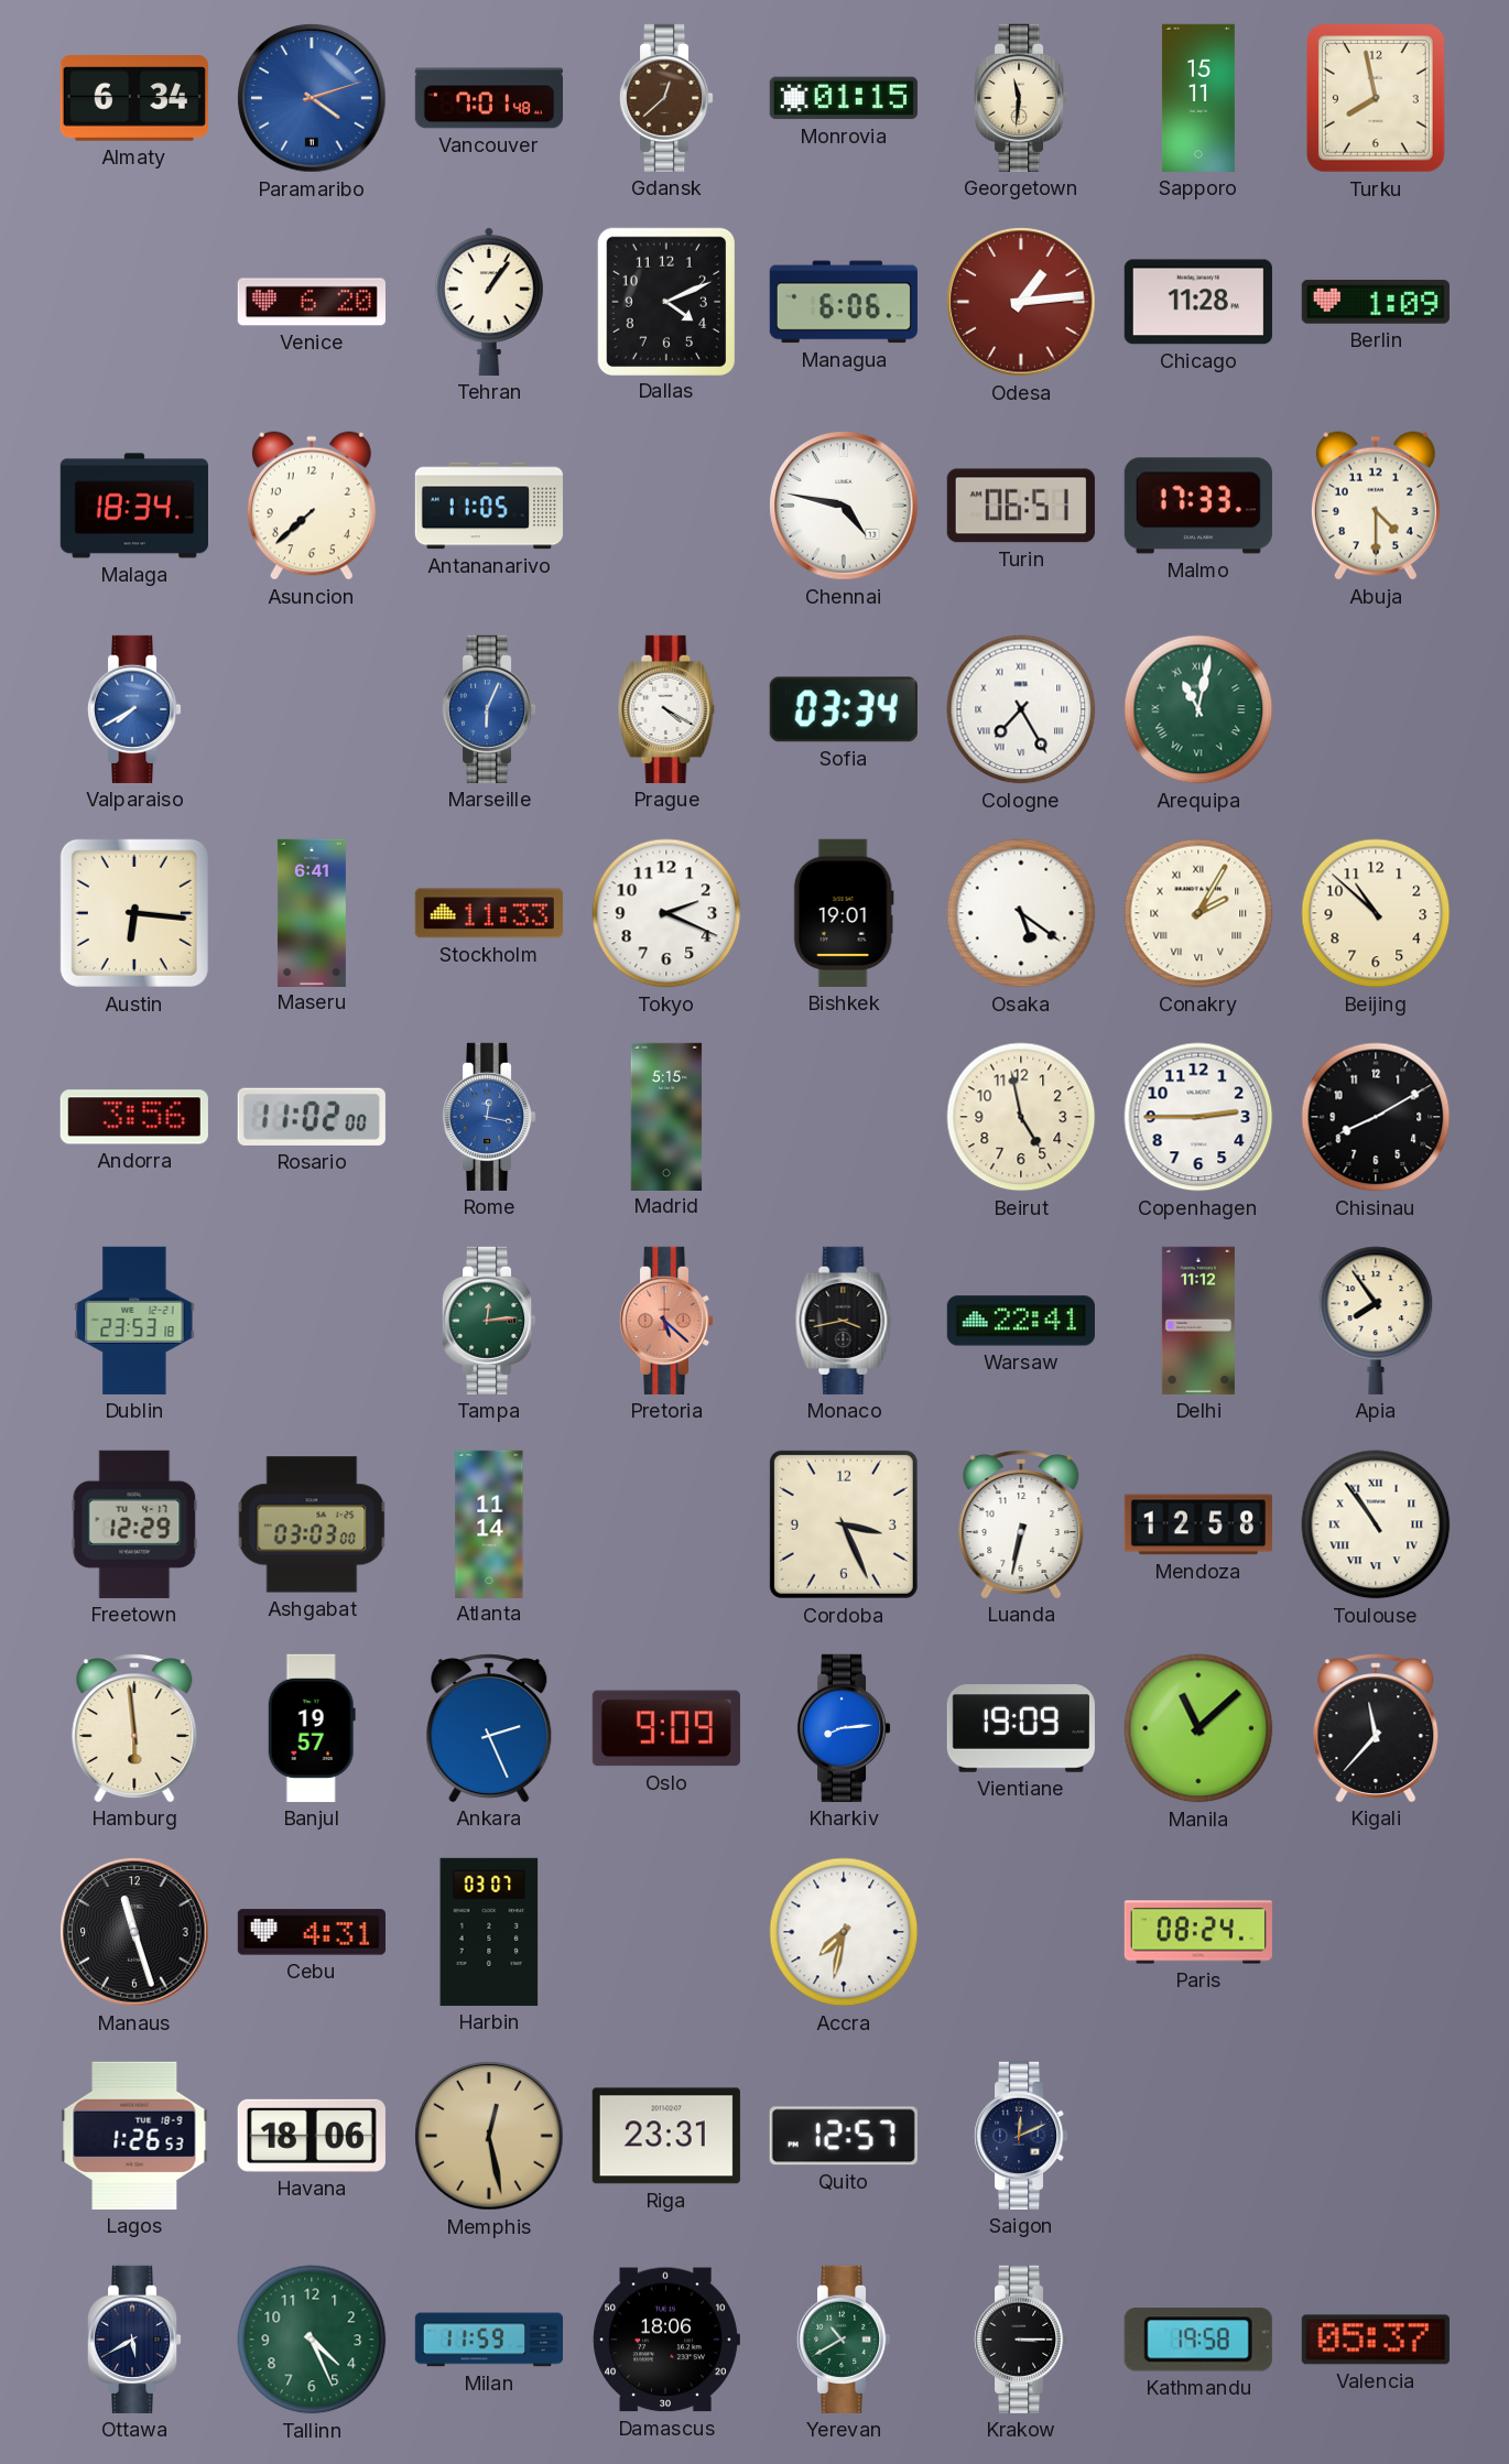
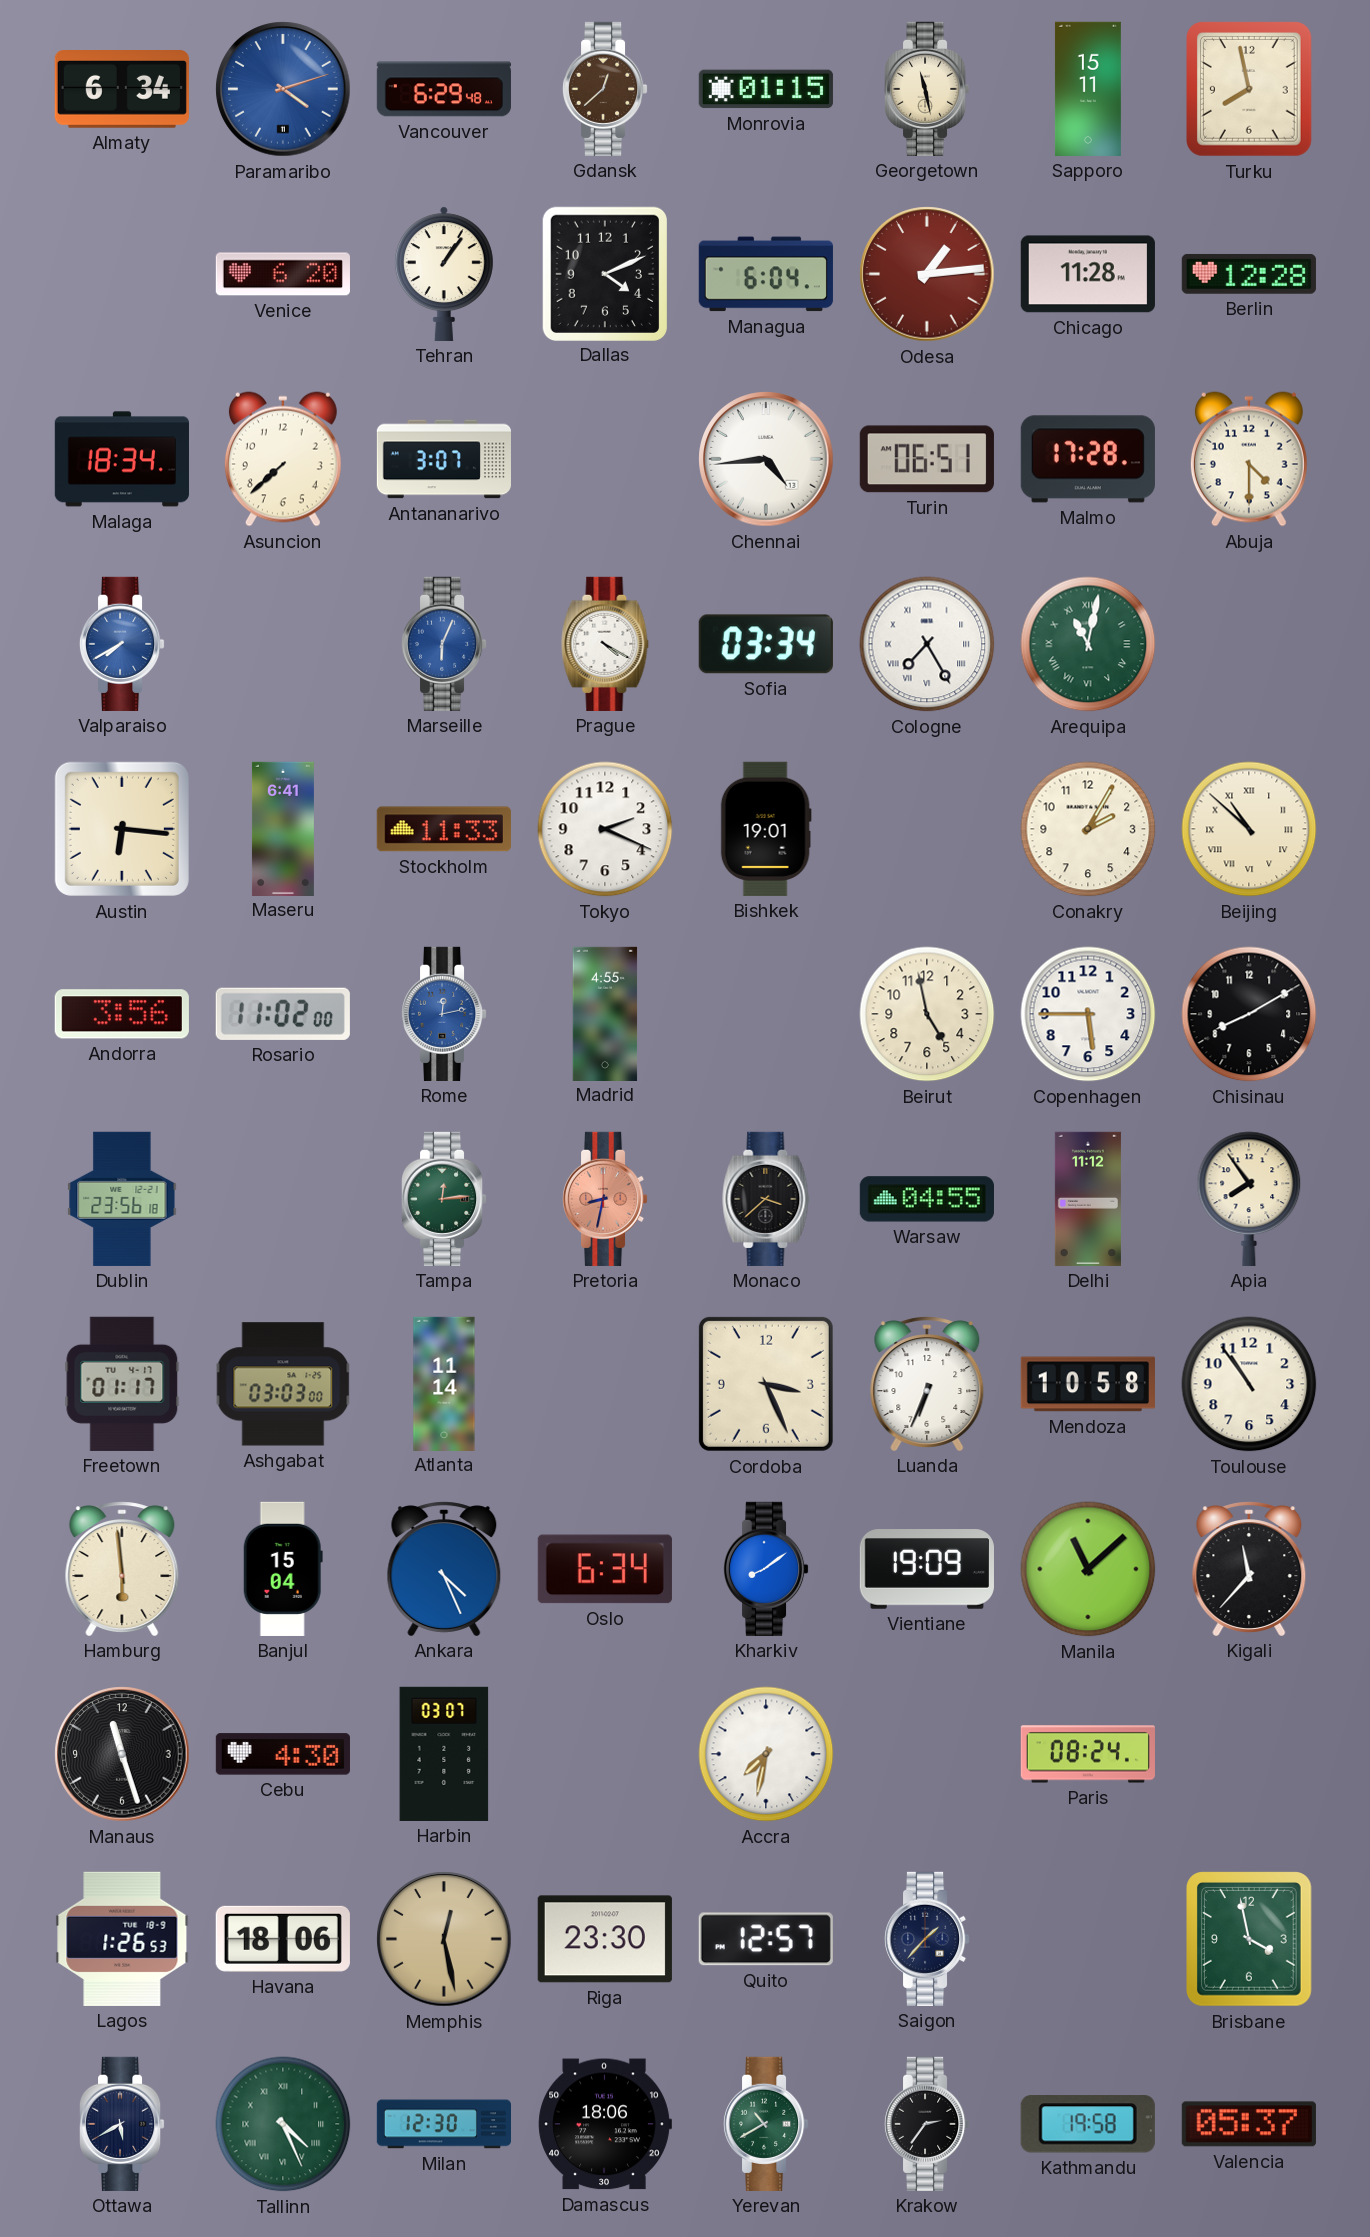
Vancouver: 7:01 -> 6:29 (444, 89)
Georgetown: 11:31 -> 11:28 (927, 89)
Managua: 6:06 -> 6:04 (766, 274)
Berlin: 1:09 -> 12:28 (1249, 274)
Antananarivo: 11:05 -> 3:07 (443, 459)
Chennai: 4:47 -> 4:44 (766, 459)
Malmo: 17:33 -> 17:28 (1088, 459)
Osaka: 5:21 -> none (1021, 913)
Conakry numerals: Roman -> Arabic (1088, 829)
Beijing numerals: Arabic -> Roman (1249, 829)
Rome: 12:17 -> 12:13 (444, 1014)
Madrid: 5:15 -> 4:55 (605, 1013)
Copenhagen: 2:45 -> 5:45 (1088, 1014)
Dublin: 23:53 -> 23:56 (122, 1199)
Pretoria: 5:22 -> 8:32 (605, 1199)
Monaco: 3:43 -> 3:38 (766, 1199)
Warsaw: 22:41 -> 04:55 (927, 1199)
Freetown: 12:29 -> 01:17 (122, 1384)
Luanda: 6:32 -> 6:34 (927, 1384)
Mendoza: 12:58 -> 10:58 (1088, 1384)
Toulouse numerals: Roman -> Arabic (1249, 1384)
Banjul: 19:57 -> 15:04 (283, 1569)
Ankara: 2:26 -> 4:26 (444, 1569)
Oslo: 9:09 -> 6:34 (605, 1569)
Kharkiv: 8:14 -> 8:09 (766, 1569)
Cebu: 4:31 -> 4:30 (283, 1754)
Riga: 23:31 -> 23:30 (605, 1939)
Saigon: 12:11 -> 1:37 (927, 1939)
Brisbane: none -> 3:58 (1250, 1940)
Tallinn numerals: Arabic -> Roman (283, 2124)
Milan: 11:59 -> 12:30 (443, 2124)
Krakow: 3:15 -> 2:36 (927, 2124)
